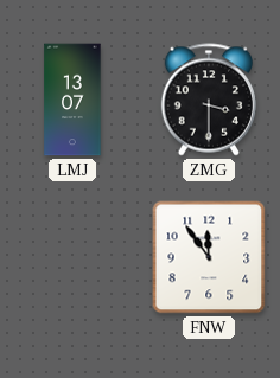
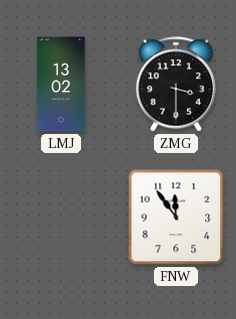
LMJ: 13:07 -> 13:02 (61, 84)
